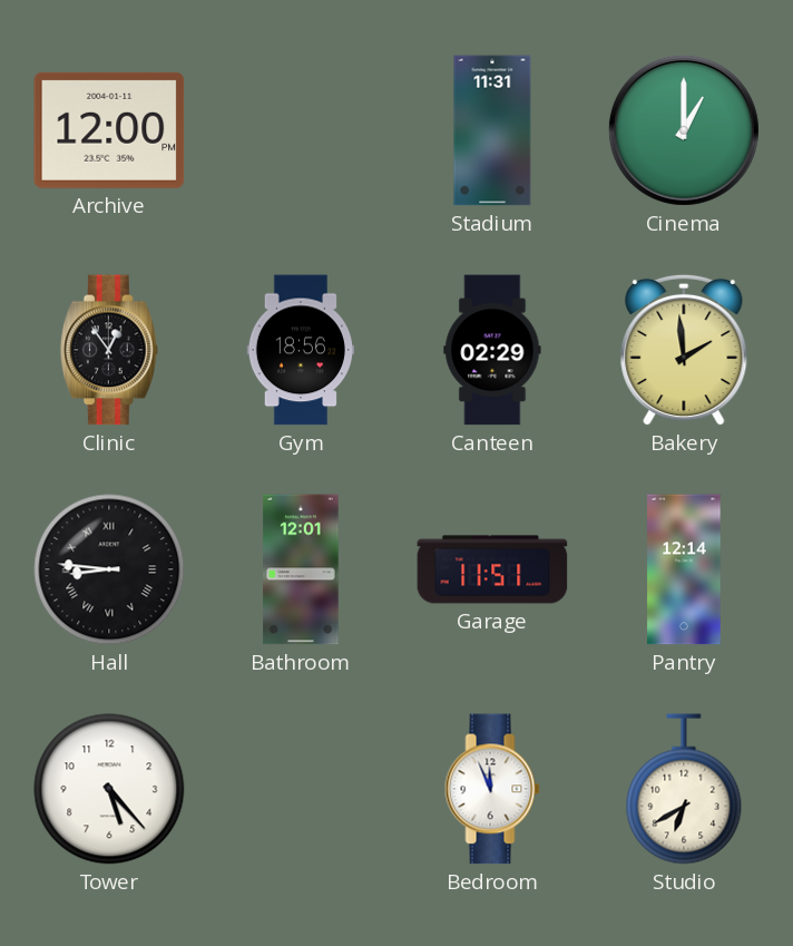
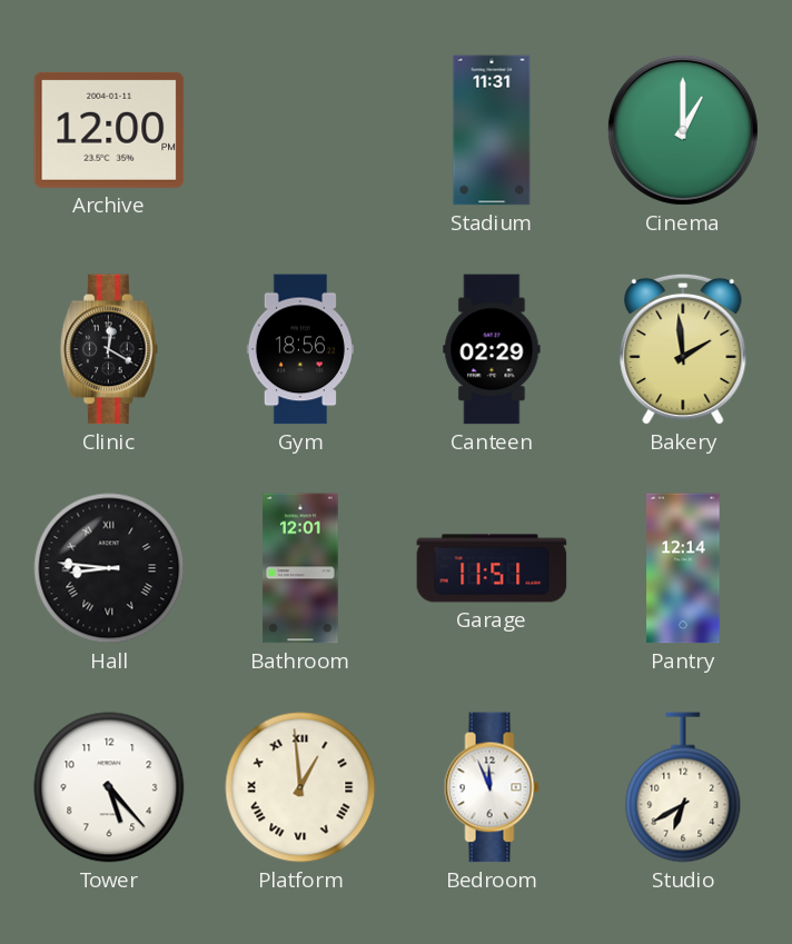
Clinic: 12:54 -> 12:20 (110, 349)
Platform: none -> 12:59 (300, 787)
